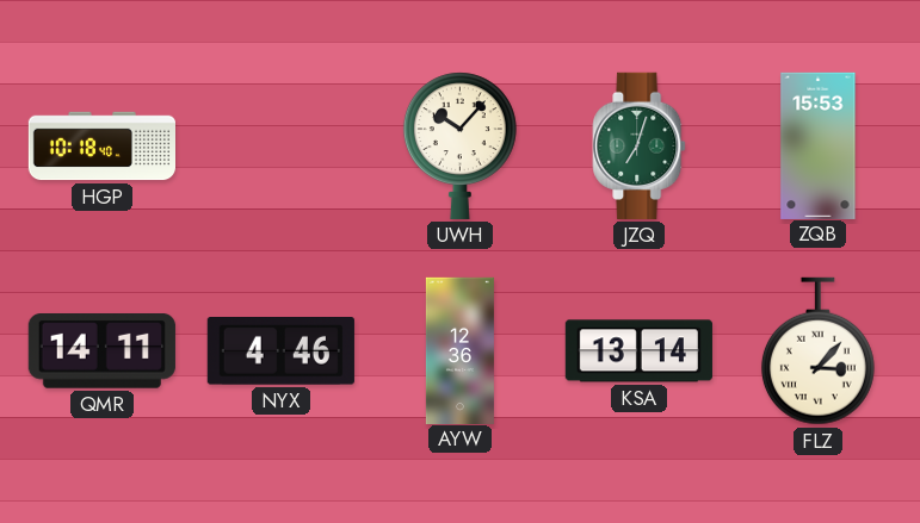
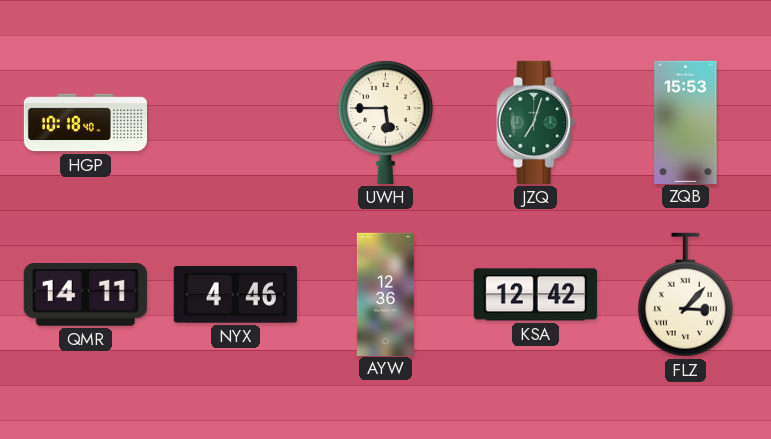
UWH: 10:07 -> 5:45 (385, 122)
KSA: 13:14 -> 12:42 (535, 295)
